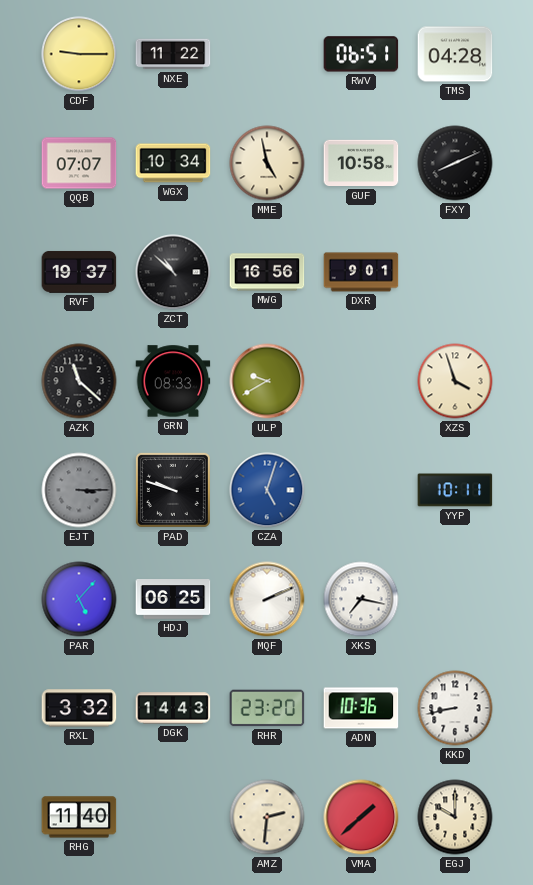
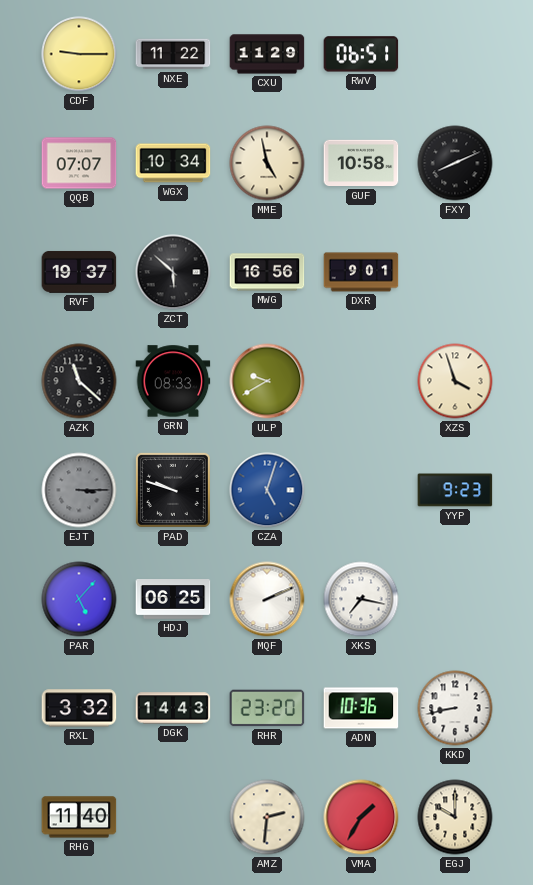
CXU: none -> 11:29 (267, 54)
TMS: 04:28 -> none (455, 54)
ZCT: 10:52 -> 5:52 (173, 272)
YYP: 10:11 -> 9:23 (455, 490)
VMA: 1:38 -> 1:35 (361, 817)
